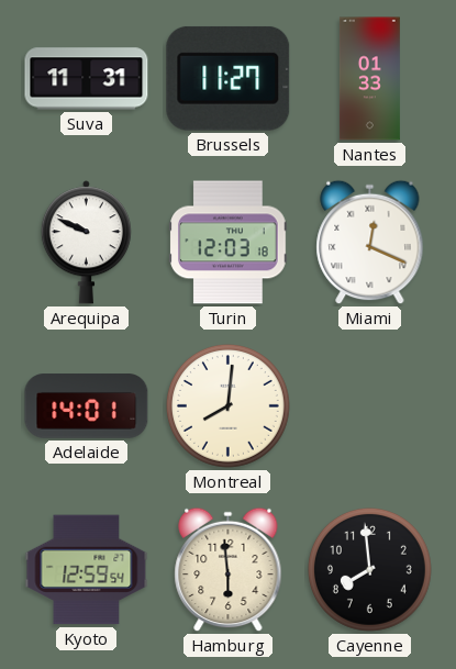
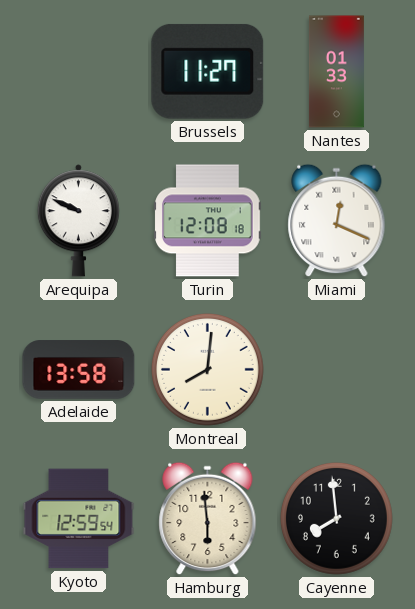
Suva: 11:31 -> none (87, 79)
Turin: 12:03 -> 12:08 (208, 221)
Adelaide: 14:01 -> 13:58 (79, 370)
